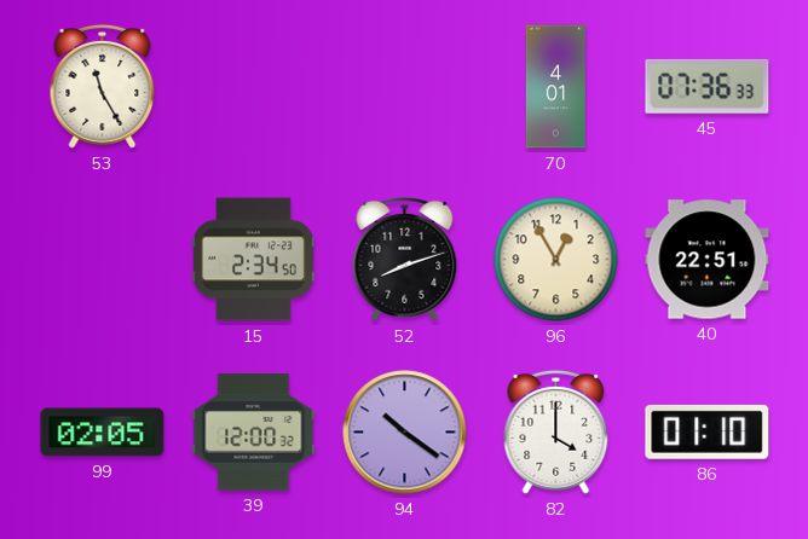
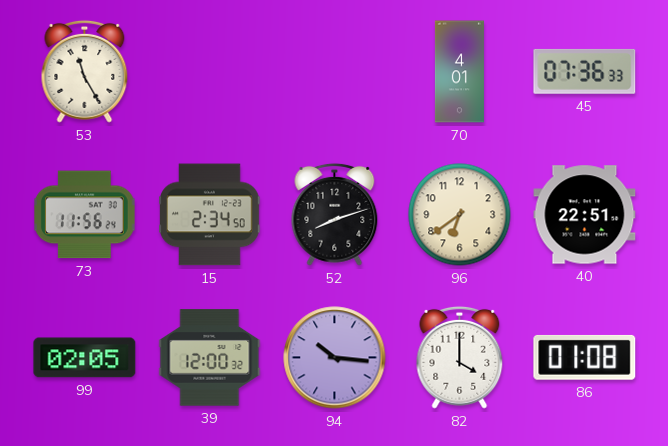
73: none -> 11:56 (85, 215)
96: 12:55 -> 6:39 (460, 215)
94: 10:21 -> 10:16 (335, 358)
86: 01:10 -> 01:08 (585, 357)
